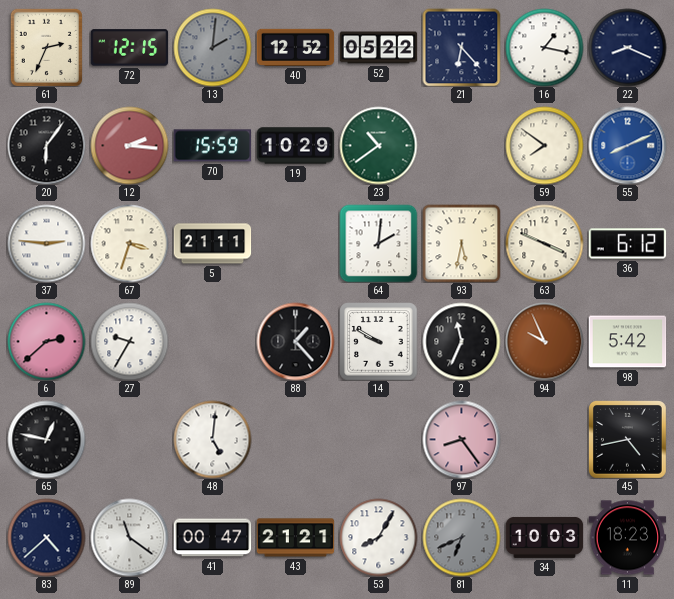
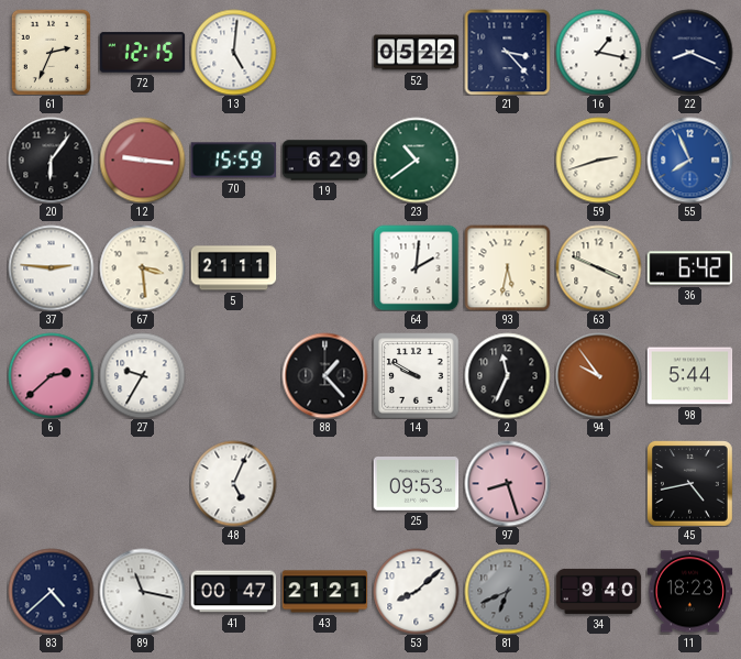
13: 2:01 -> 5:01 (233, 52)
13 dial: grey -> white (233, 52)
40: 12:52 -> none (295, 47)
21: 6:23 -> 3:23 (507, 52)
12: 2:16 -> 9:16 (142, 160)
19: 10:29 -> 6:29 (324, 161)
59: 7:51 -> 2:42 (598, 160)
55: 8:11 -> 7:56 (689, 160)
67: 3:33 -> 3:29 (142, 267)
36: 6:12 -> 6:42 (689, 268)
94: 9:56 -> 9:54 (598, 375)
98: 5:42 -> 5:44 (689, 376)
65: 12:47 -> none (46, 439)
48: 5:01 -> 5:04 (233, 483)
25: none -> 09:53 (416, 484)
97: 8:24 -> 8:27 (507, 483)
89: 11:21 -> 11:17 (142, 591)
53: 8:05 -> 8:08 (416, 591)
34: 10:03 -> 9:40 (598, 591)
